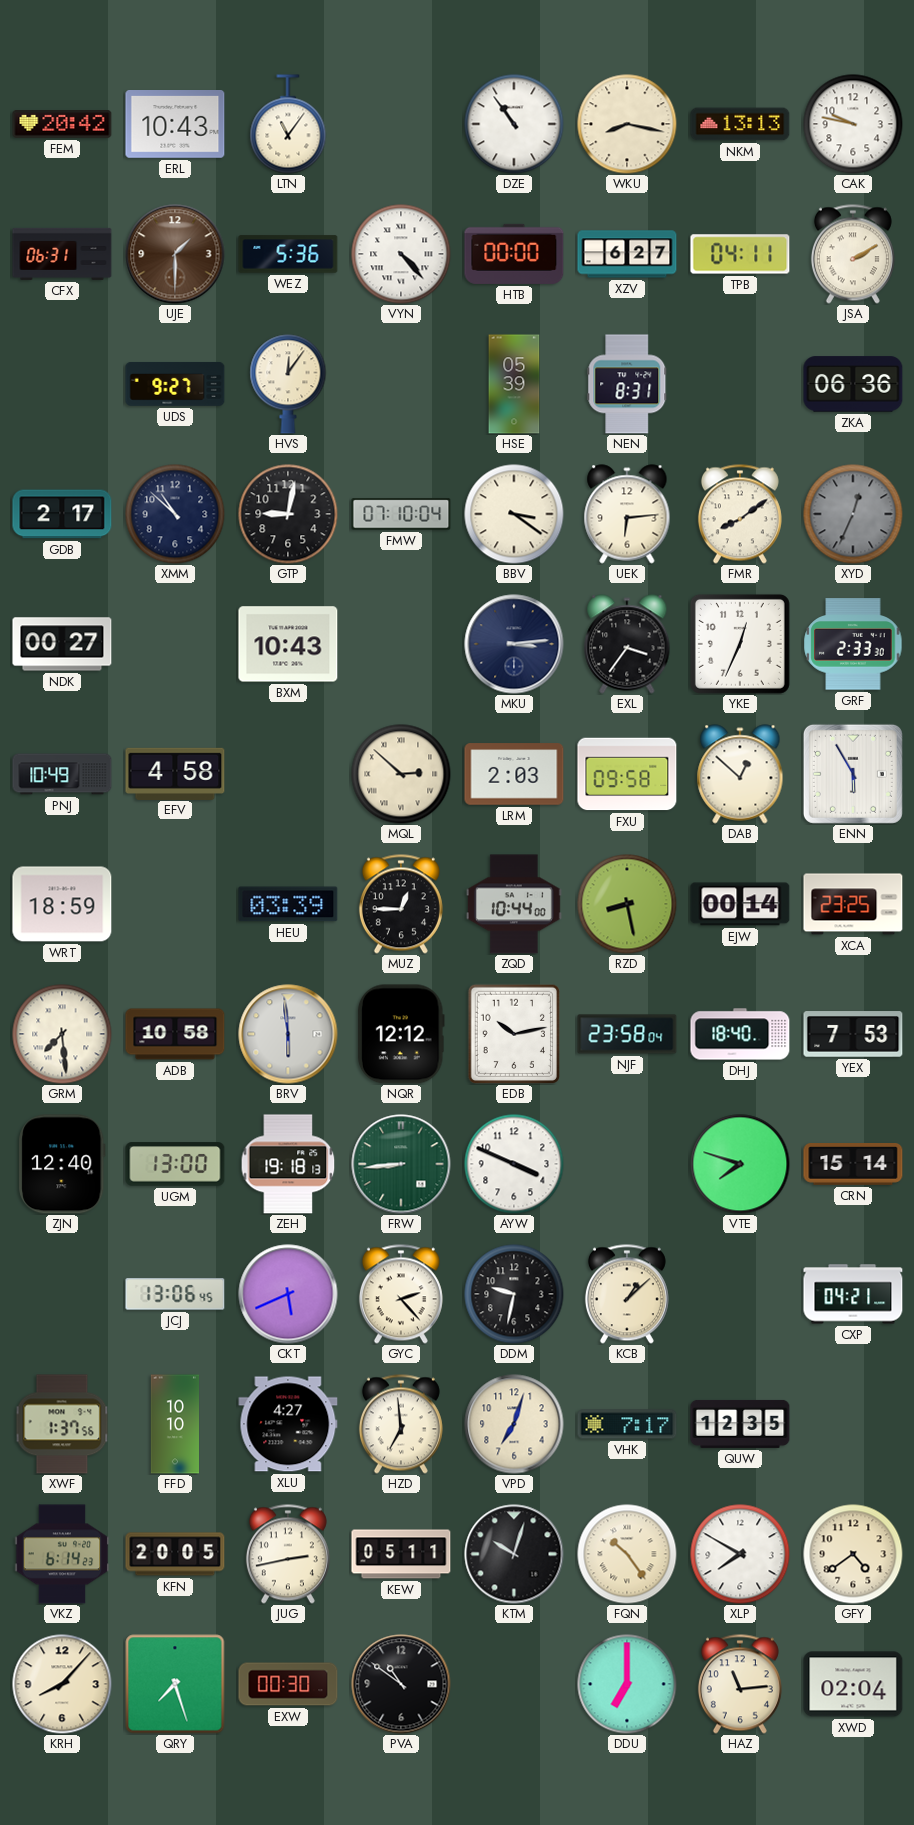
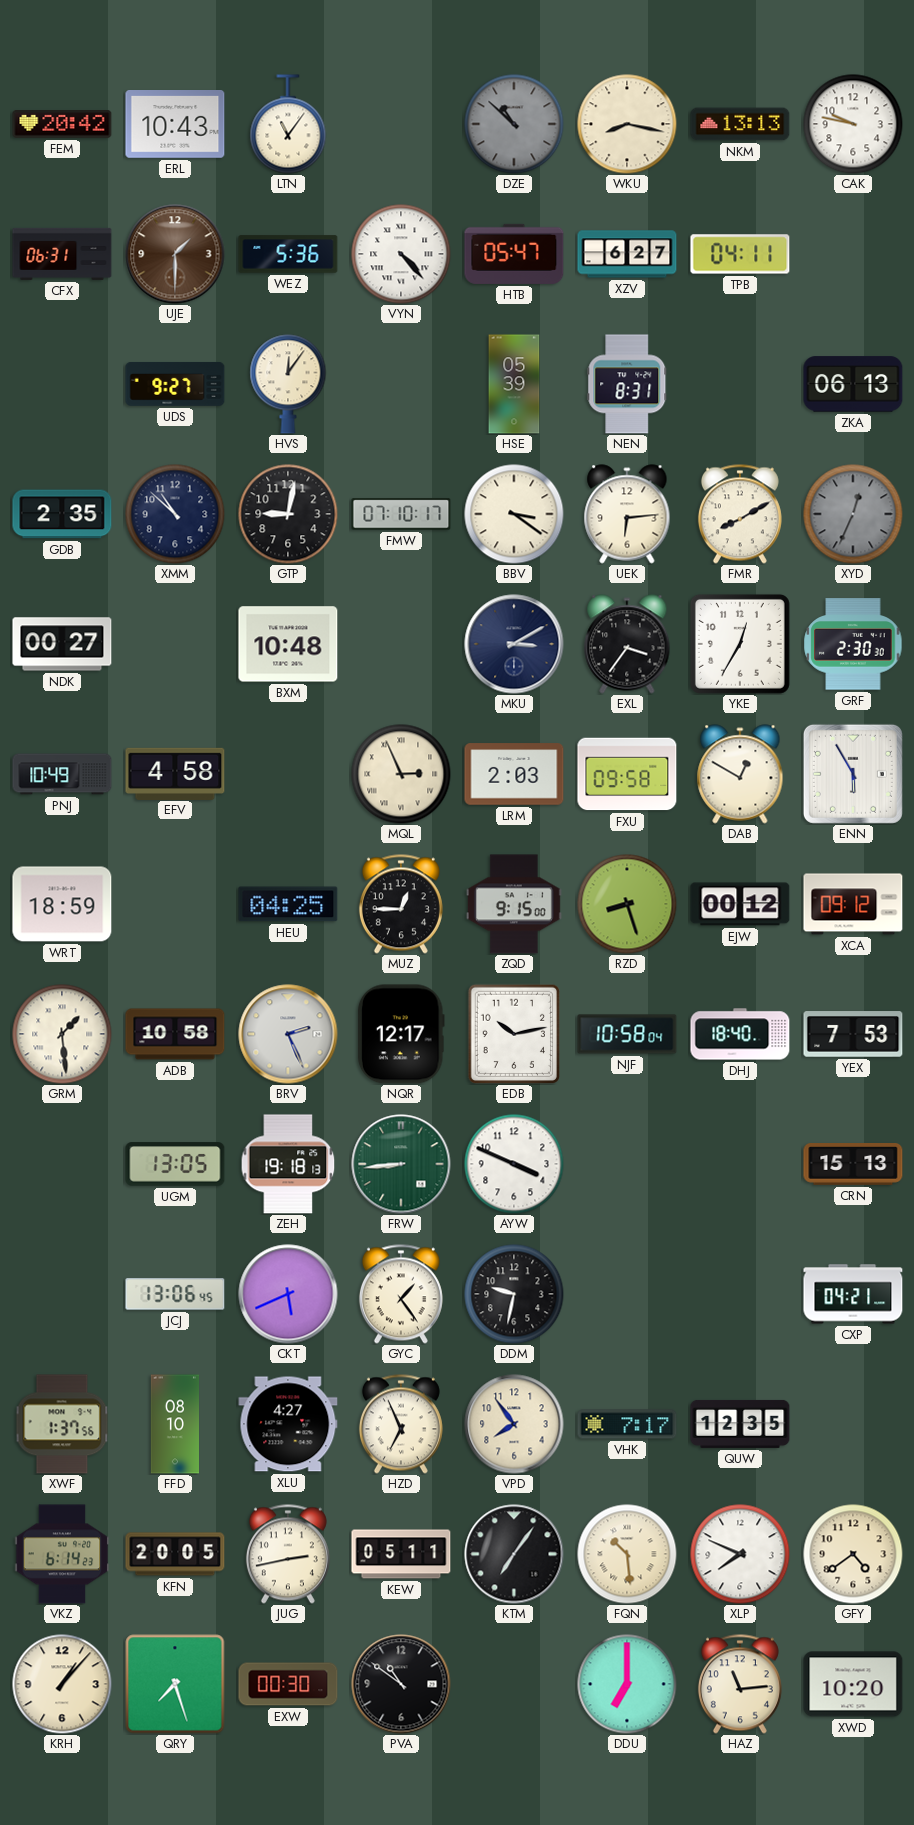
DZE: 10:54 -> 10:52 (514, 124)
DZE dial: white -> grey (514, 124)
HTB: 00:00 -> 05:47 (514, 254)
JSA: 2:10 -> none (853, 254)
ZKA: 06:36 -> 06:13 (853, 384)
GDB: 2:17 -> 2:35 (62, 514)
FMW: 07:10:04 -> 07:10:17 (401, 514)
FMR: 8:09 -> 8:10 (740, 514)
BXM: 10:43 -> 10:48 (288, 644)
MKU: 3:14 -> 3:10 (514, 644)
YKE: 12:34 -> 12:35 (740, 644)
GRF: 2:33 -> 2:30 (853, 644)
MQL: 2:52 -> 2:56 (401, 774)
DAB: 12:52 -> 12:50 (740, 774)
HEU: 03:39 -> 04:25 (288, 904)
ZQD: 10:44 -> 9:15 (514, 904)
RZD: 8:28 -> 8:27 (627, 904)
EJW: 00:14 -> 00:12 (740, 904)
XCA: 23:25 -> 09:12 (853, 904)
GRM: 7:29 -> 1:29 (62, 1034)
BRV: 5:59 -> 2:26 (288, 1034)
NQR: 12:12 -> 12:17 (401, 1034)
NJF: 23:58 -> 10:58 (627, 1034)
ZJN: 12:40 -> none (62, 1164)
UGM: 13:00 -> 13:05 (175, 1164)
VTE: 7:48 -> none (740, 1164)
CRN: 15:14 -> 15:13 (853, 1165)
GYC: 2:23 -> 1:24 (401, 1294)
KCB: 1:08 -> none (627, 1294)
FFD: 10:10 -> 08:10 (174, 1424)
HZD: 6:59 -> 6:56 (401, 1424)
VPD: 7:03 -> 7:54 (514, 1424)
KTM: 10:03 -> 7:06 (514, 1554)
FQN: 10:24 -> 10:29 (627, 1554)
XLP: 7:50 -> 7:49 (740, 1554)
KRH: 8:07 -> 1:07 (62, 1684)
XWD: 02:04 -> 10:20 (853, 1684)
